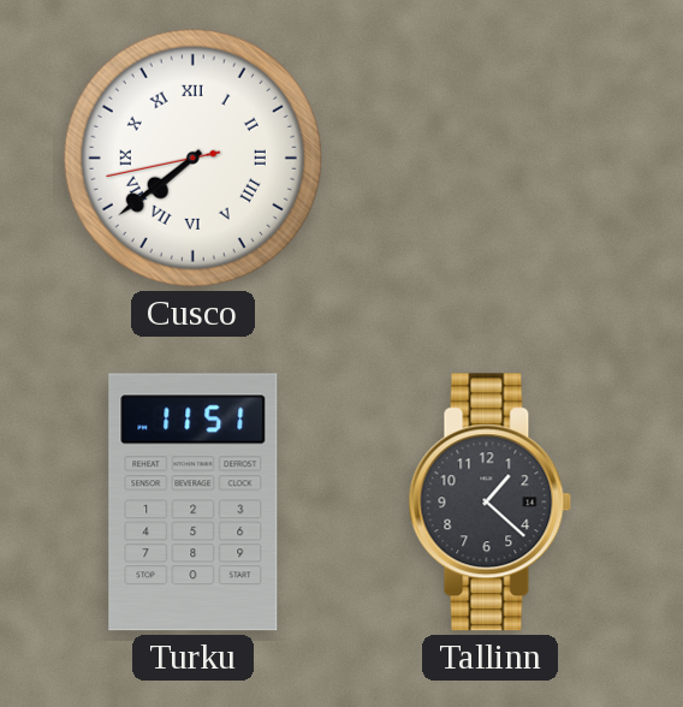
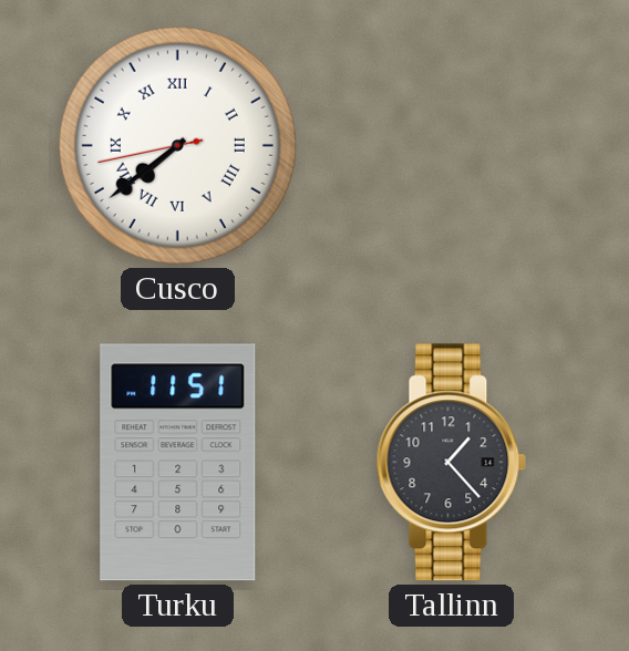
Tallinn: 1:22 -> 1:23 (452, 463)
